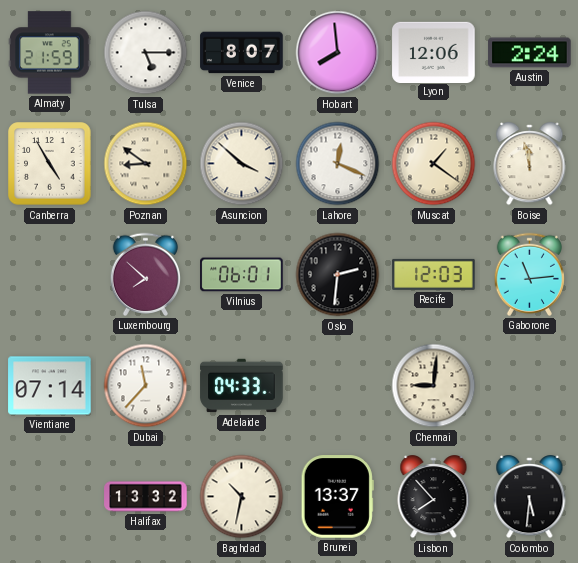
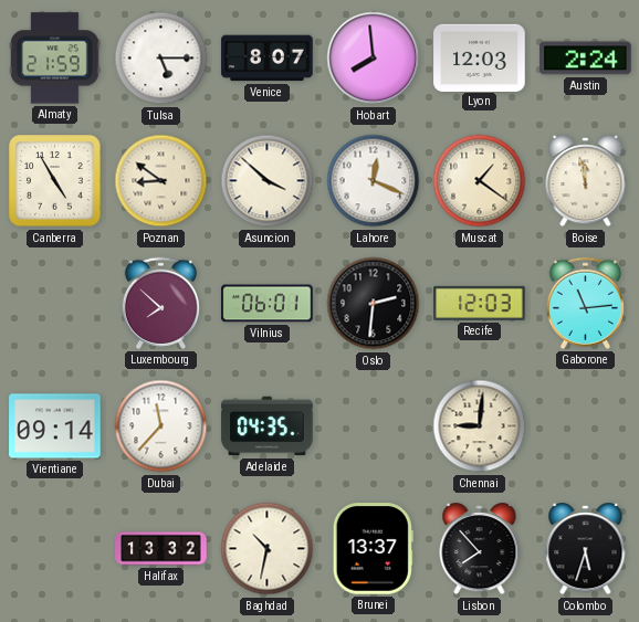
Lyon: 12:06 -> 12:03 (480, 57)
Vientiane: 07:14 -> 09:14 (55, 426)
Adelaide: 04:33 -> 04:35 (268, 426)
Colombo: 5:31 -> 5:33 (586, 549)
